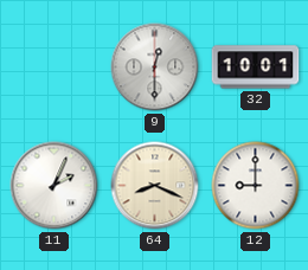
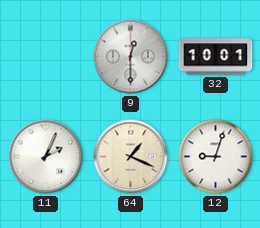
64: 8:19 -> 1:19 (131, 157)
12: 9:00 -> 9:03 (216, 157)
